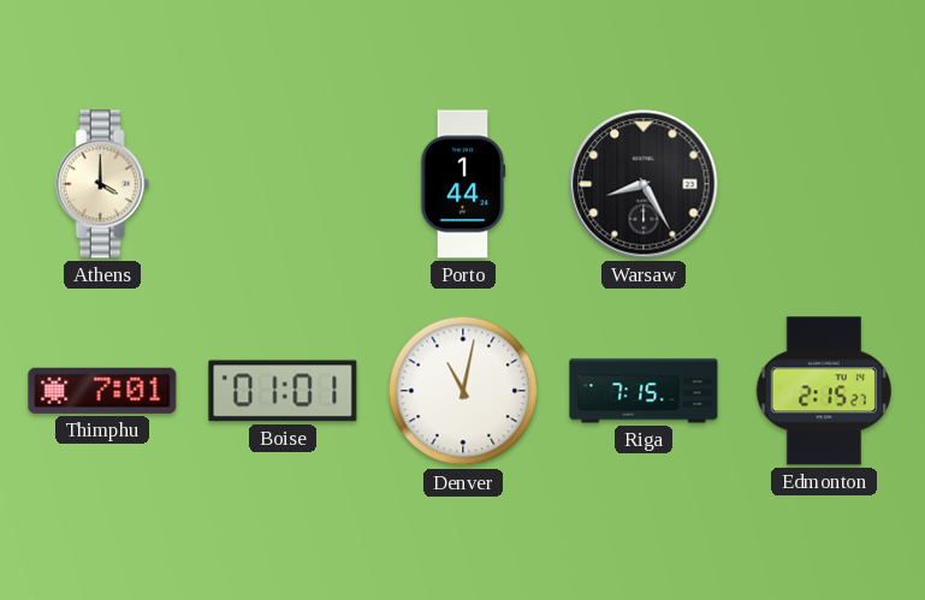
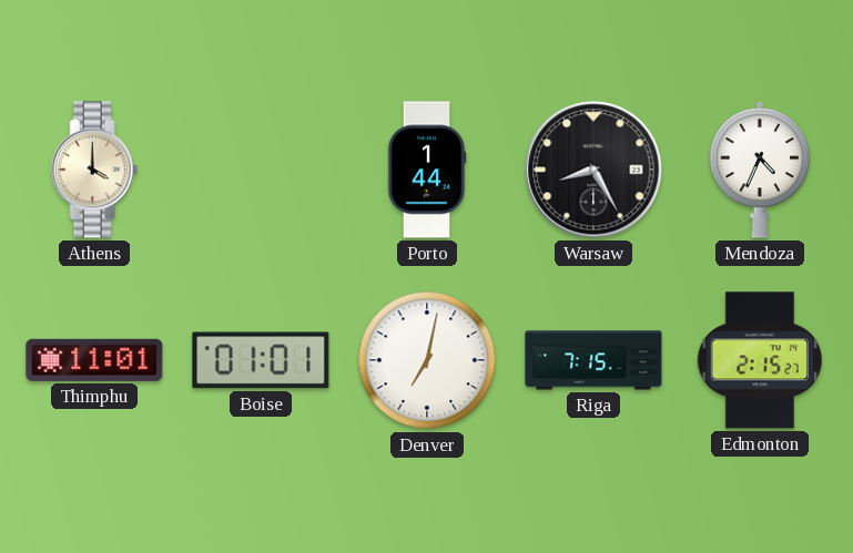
Mendoza: none -> 4:34 (760, 170)
Thimphu: 7:01 -> 11:01 (94, 360)
Denver: 11:02 -> 7:02 (427, 360)
